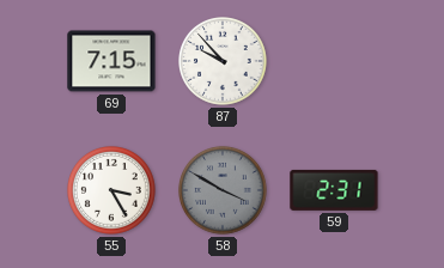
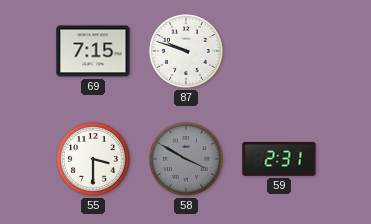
87: 9:53 -> 9:48 (187, 52)
55: 3:25 -> 3:30 (94, 160)
